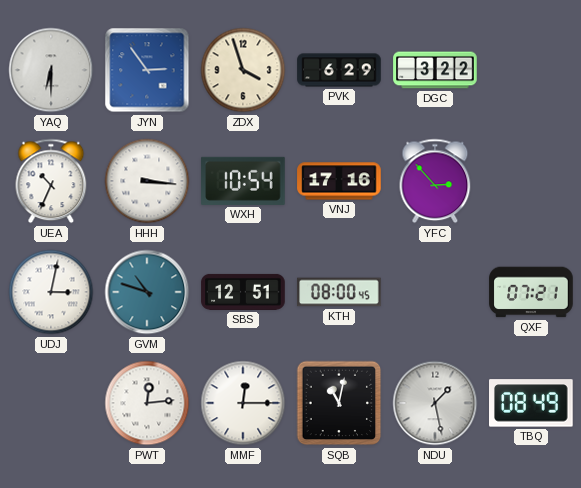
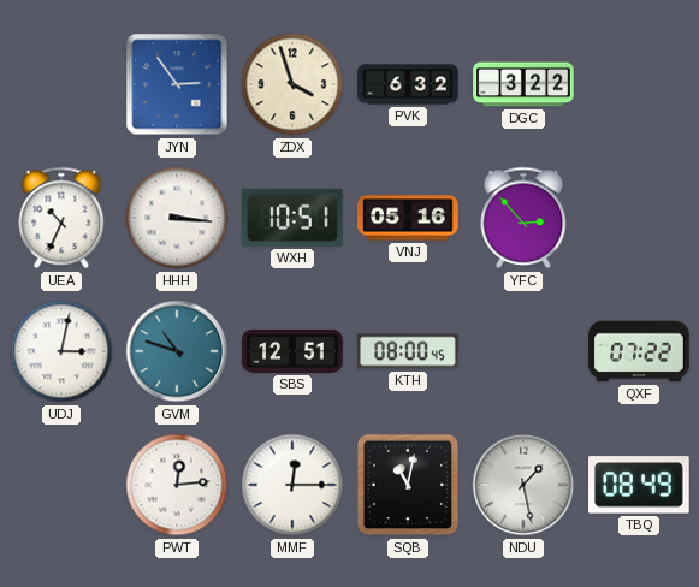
YAQ: 6:30 -> none (51, 70)
PVK: 6:29 -> 6:32 (408, 84)
WXH: 10:54 -> 10:51 (292, 218)
VNJ: 17:16 -> 05:16 (408, 218)
QXF: 07:21 -> 07:22 (639, 351)
